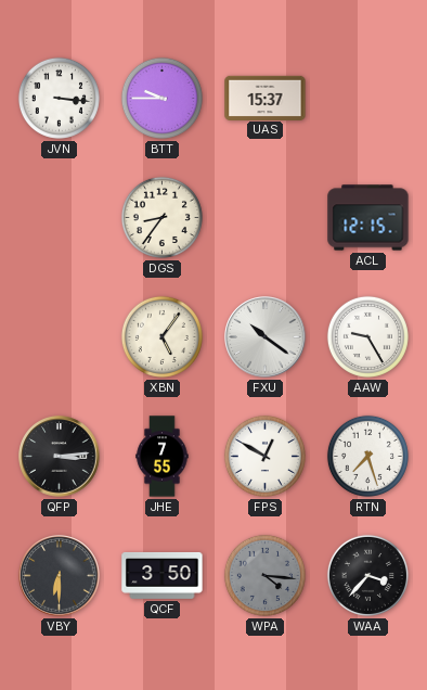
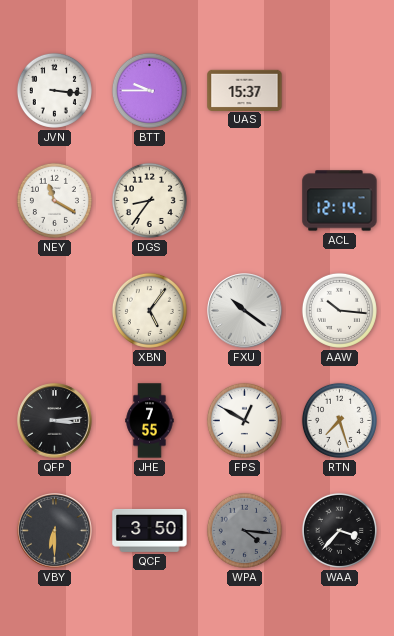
NEY: none -> 11:20 (54, 200)
ACL: 12:15 -> 12:14 (340, 201)
AAW: 9:25 -> 10:16 (339, 310)
